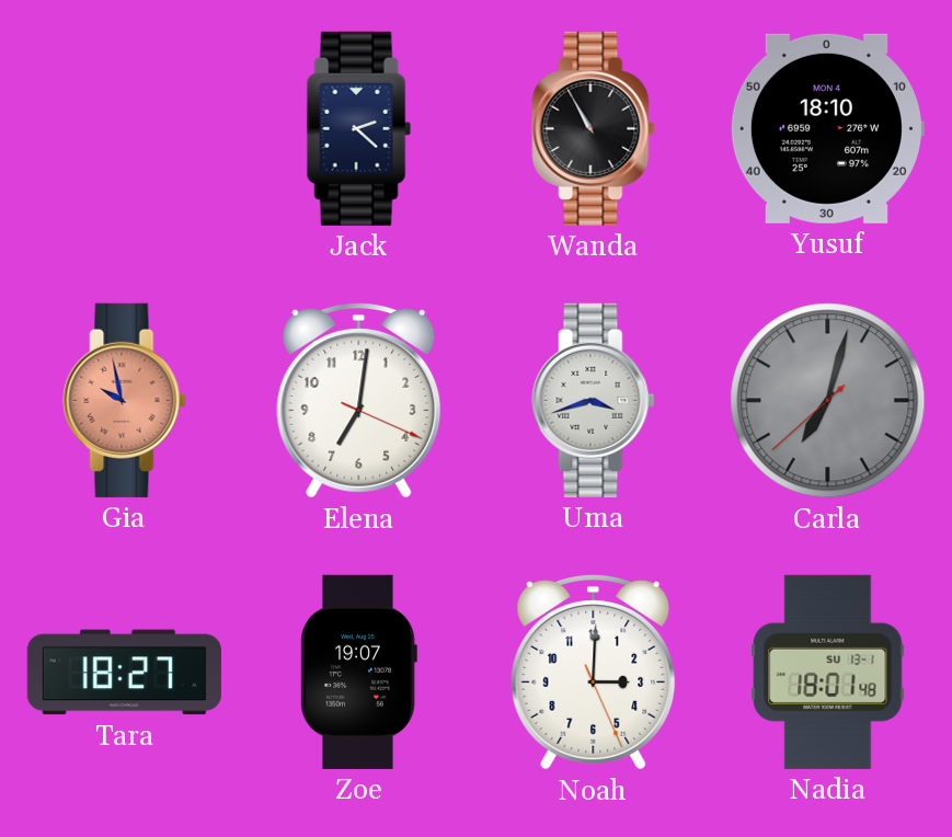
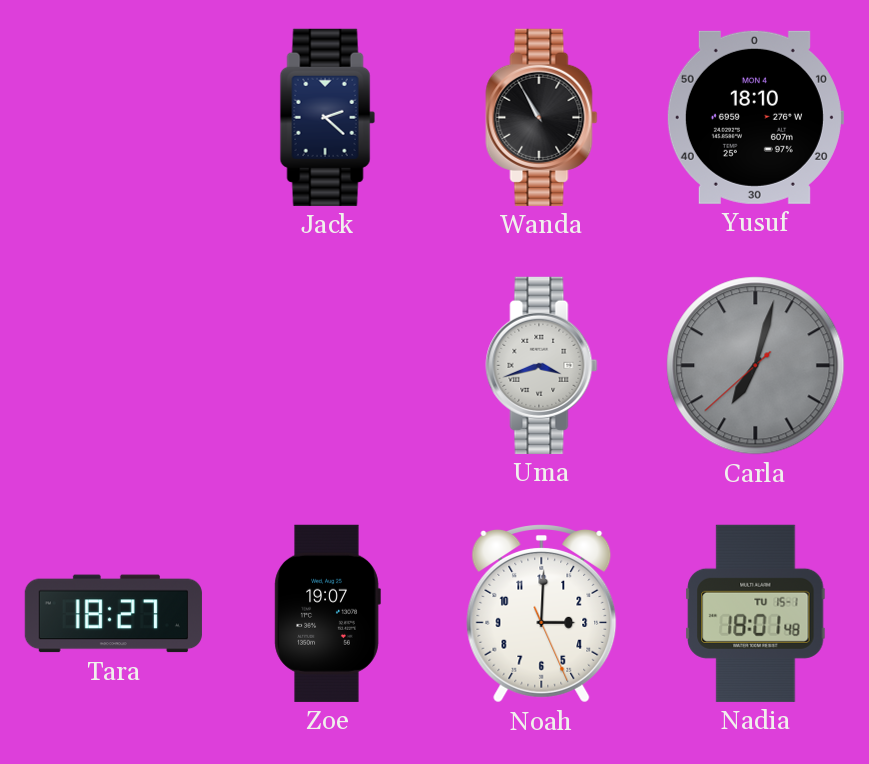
Gia: 9:58 -> none (125, 400)
Elena: 7:01 -> none (359, 401)
Nadia date: SU 13-1 -> TU 15-1 (756, 613)
